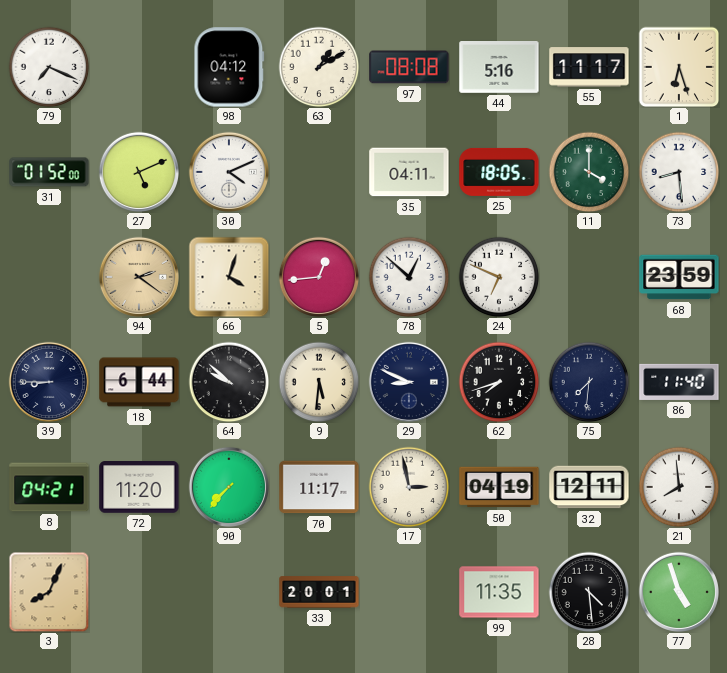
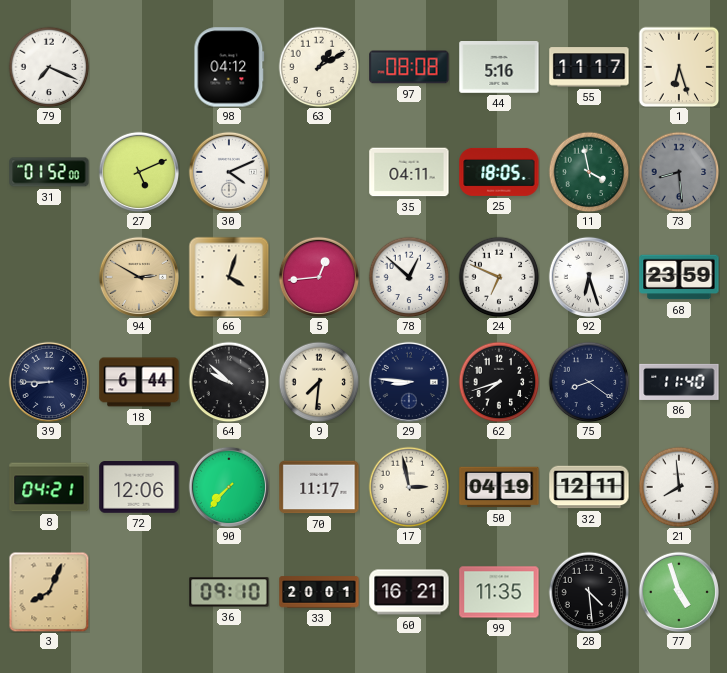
11: 4:00 -> 3:58 (589, 172)
73 dial: white -> grey (679, 172)
94: 2:21 -> 2:50 (139, 277)
92: none -> 6:27 (589, 277)
9: 5:31 -> 7:31 (319, 382)
29: 8:49 -> 8:46 (409, 382)
75: 7:31 -> 8:21 (589, 382)
72: 11:20 -> 12:06 (139, 487)
36: none -> 09:10 (229, 592)
60: none -> 16:21 (409, 592)
